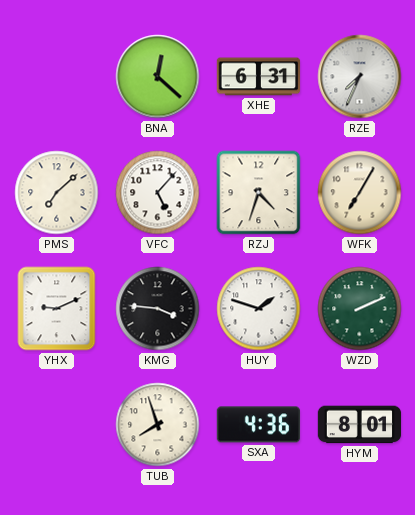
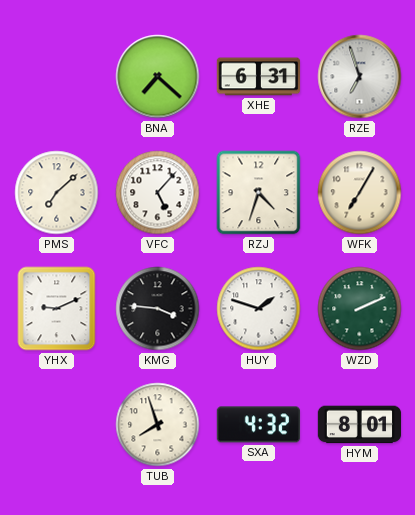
BNA: 12:22 -> 7:22 (158, 77)
RZE: 7:34 -> 6:57 (360, 77)
SXA: 4:36 -> 4:32 (258, 425)
